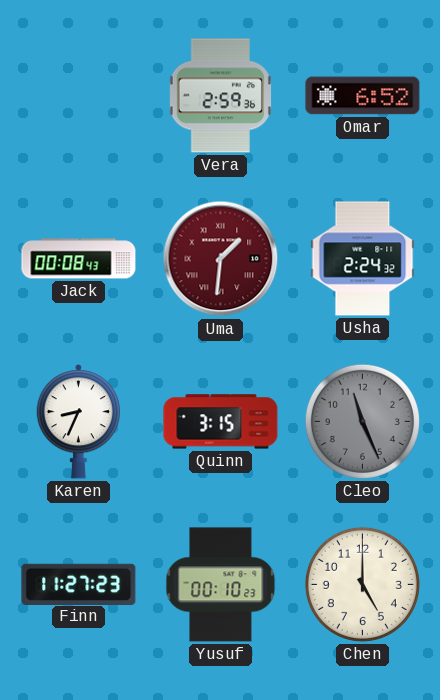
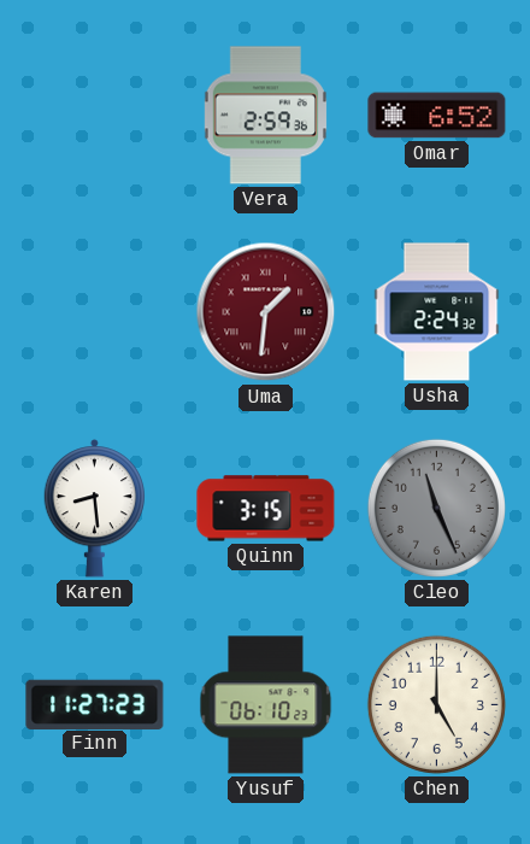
Jack: 00:08 -> none (79, 259)
Karen: 8:34 -> 8:29 (95, 509)
Yusuf: 00:10 -> 06:10 (266, 705)
